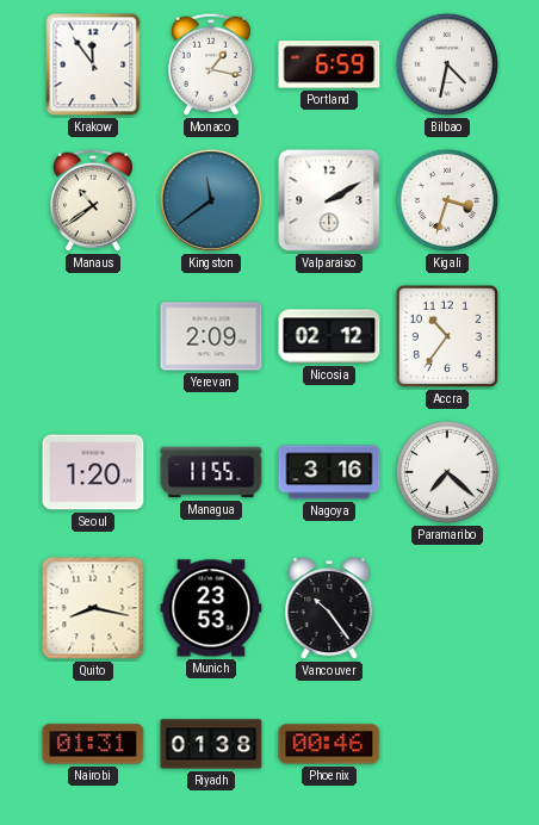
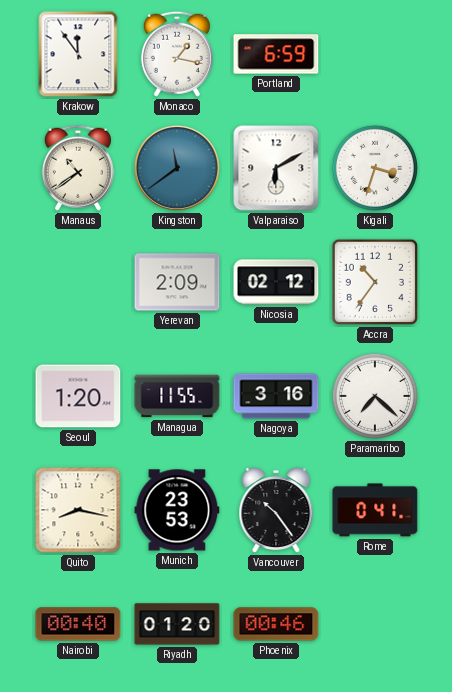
Bilbao: 4:32 -> none (447, 64)
Valparaiso: 2:10 -> 6:10 (276, 168)
Rome: none -> 0:41 (375, 510)
Nairobi: 01:31 -> 00:40 (78, 624)
Riyadh: 01:38 -> 01:20 (177, 624)
